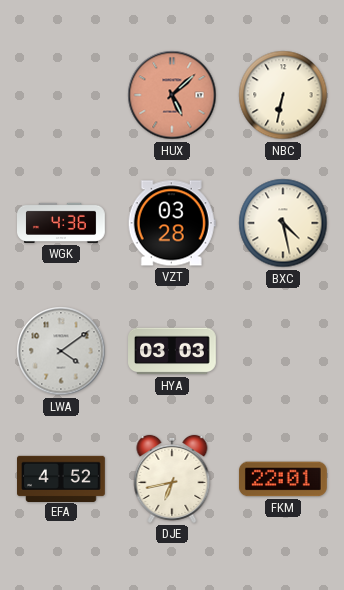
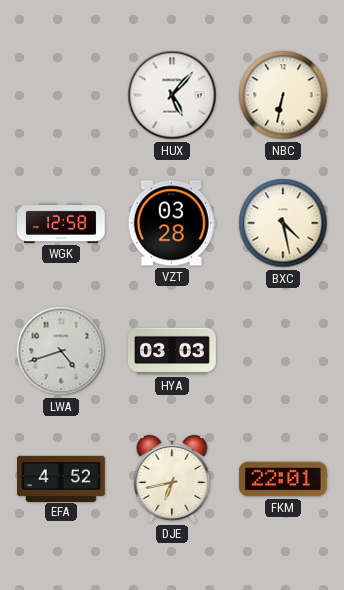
HUX: 5:08 -> 5:07 (172, 95)
HUX dial: salmon -> white (172, 95)
WGK: 4:36 -> 12:58 (62, 223)
LWA: 4:09 -> 4:42 (61, 351)
